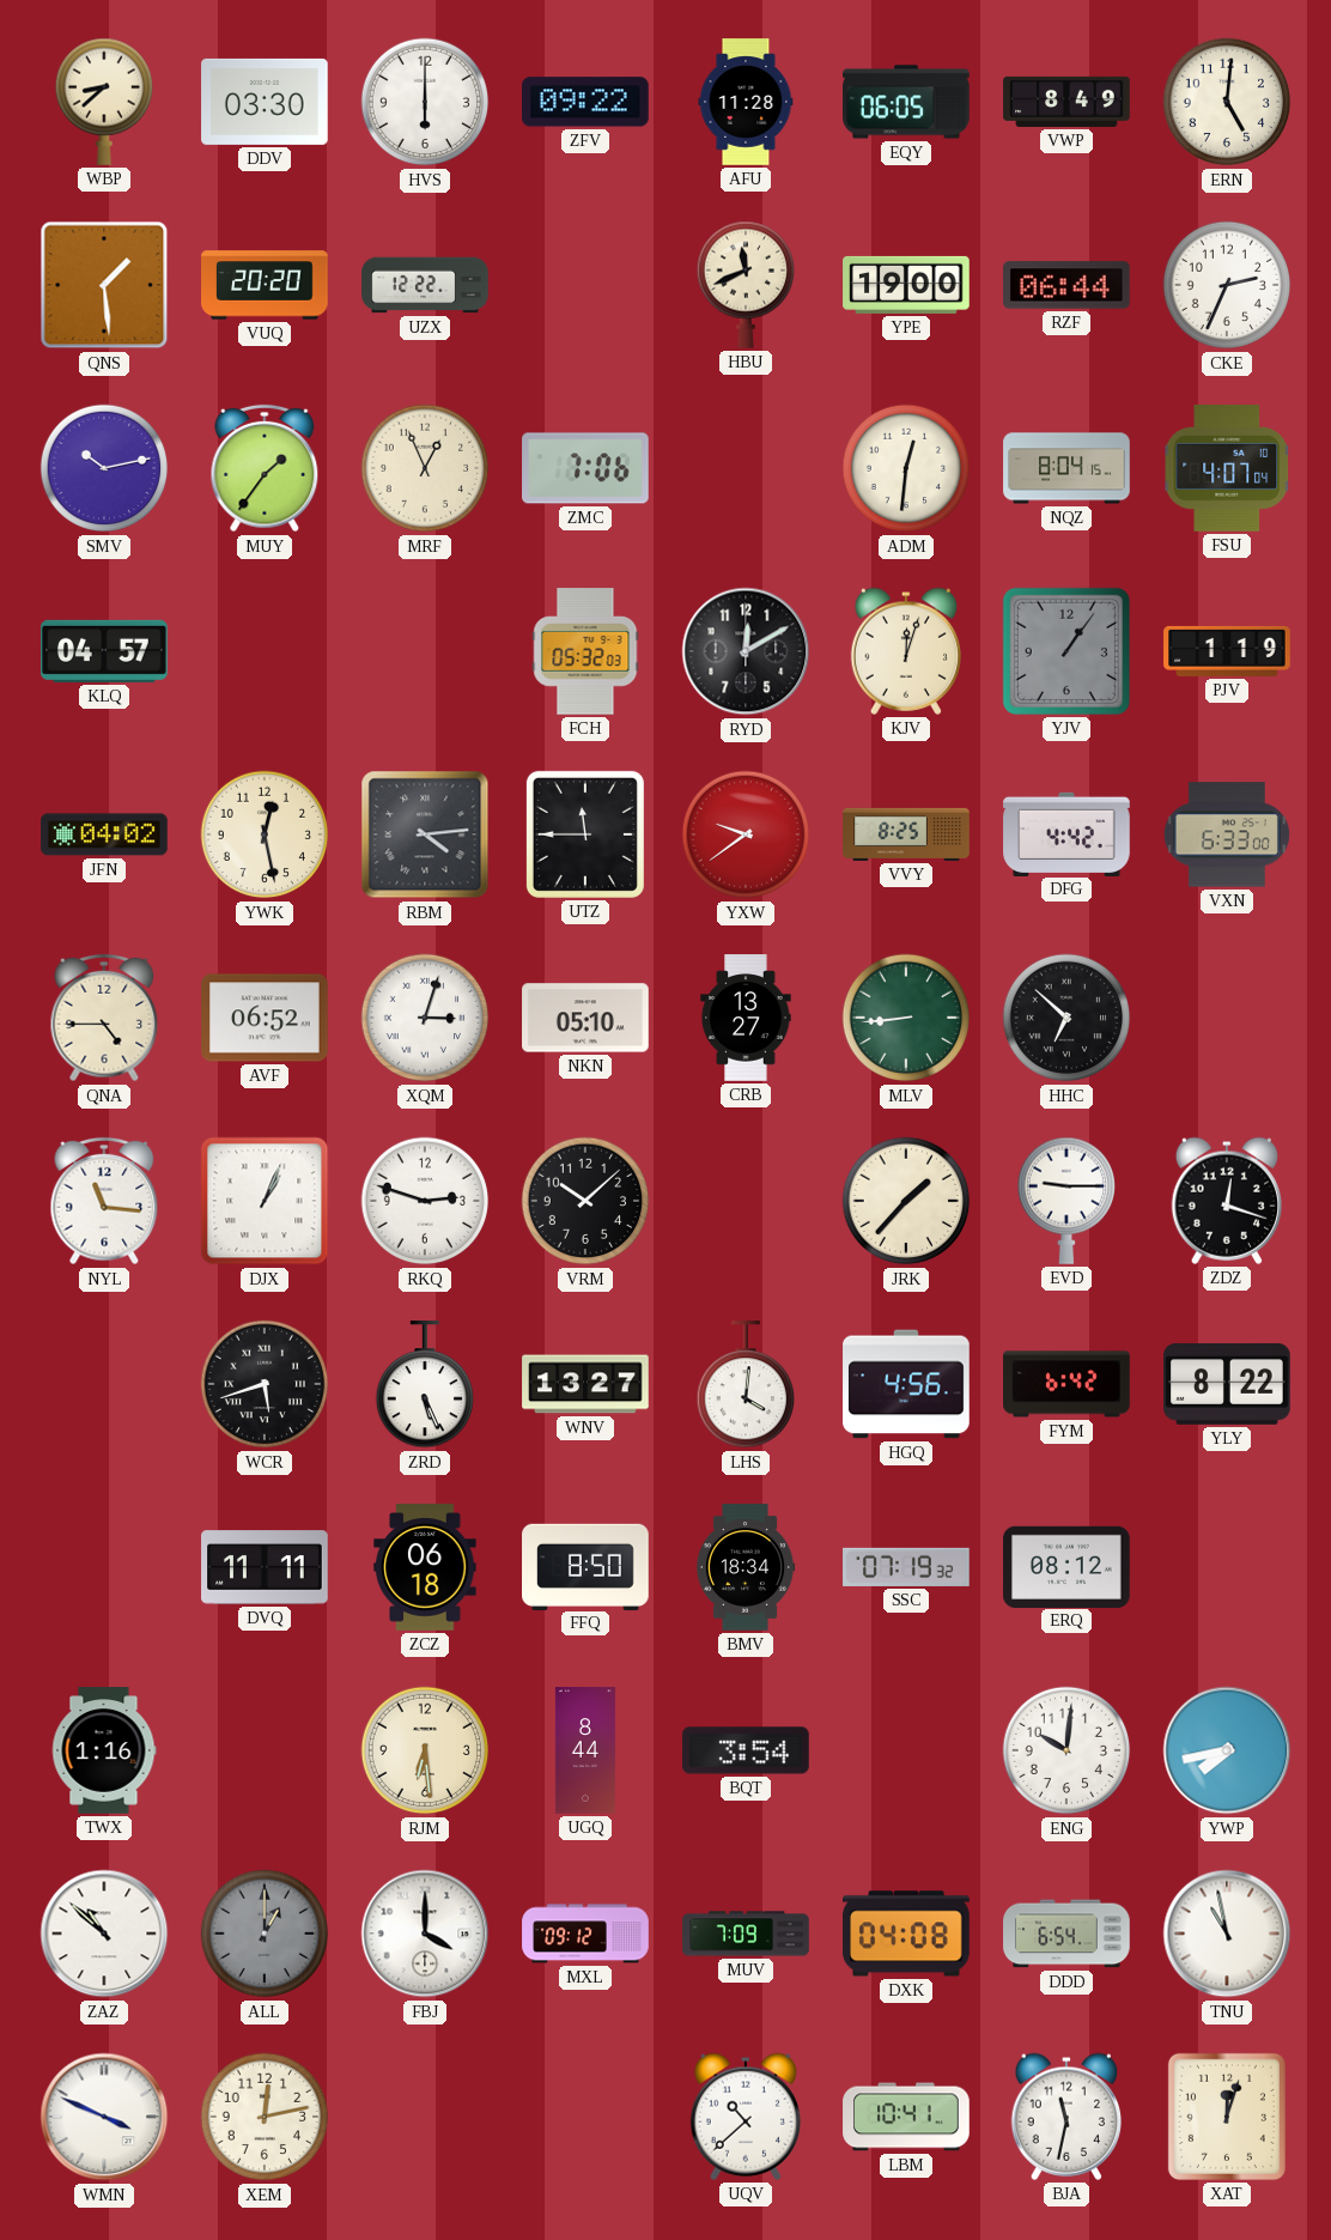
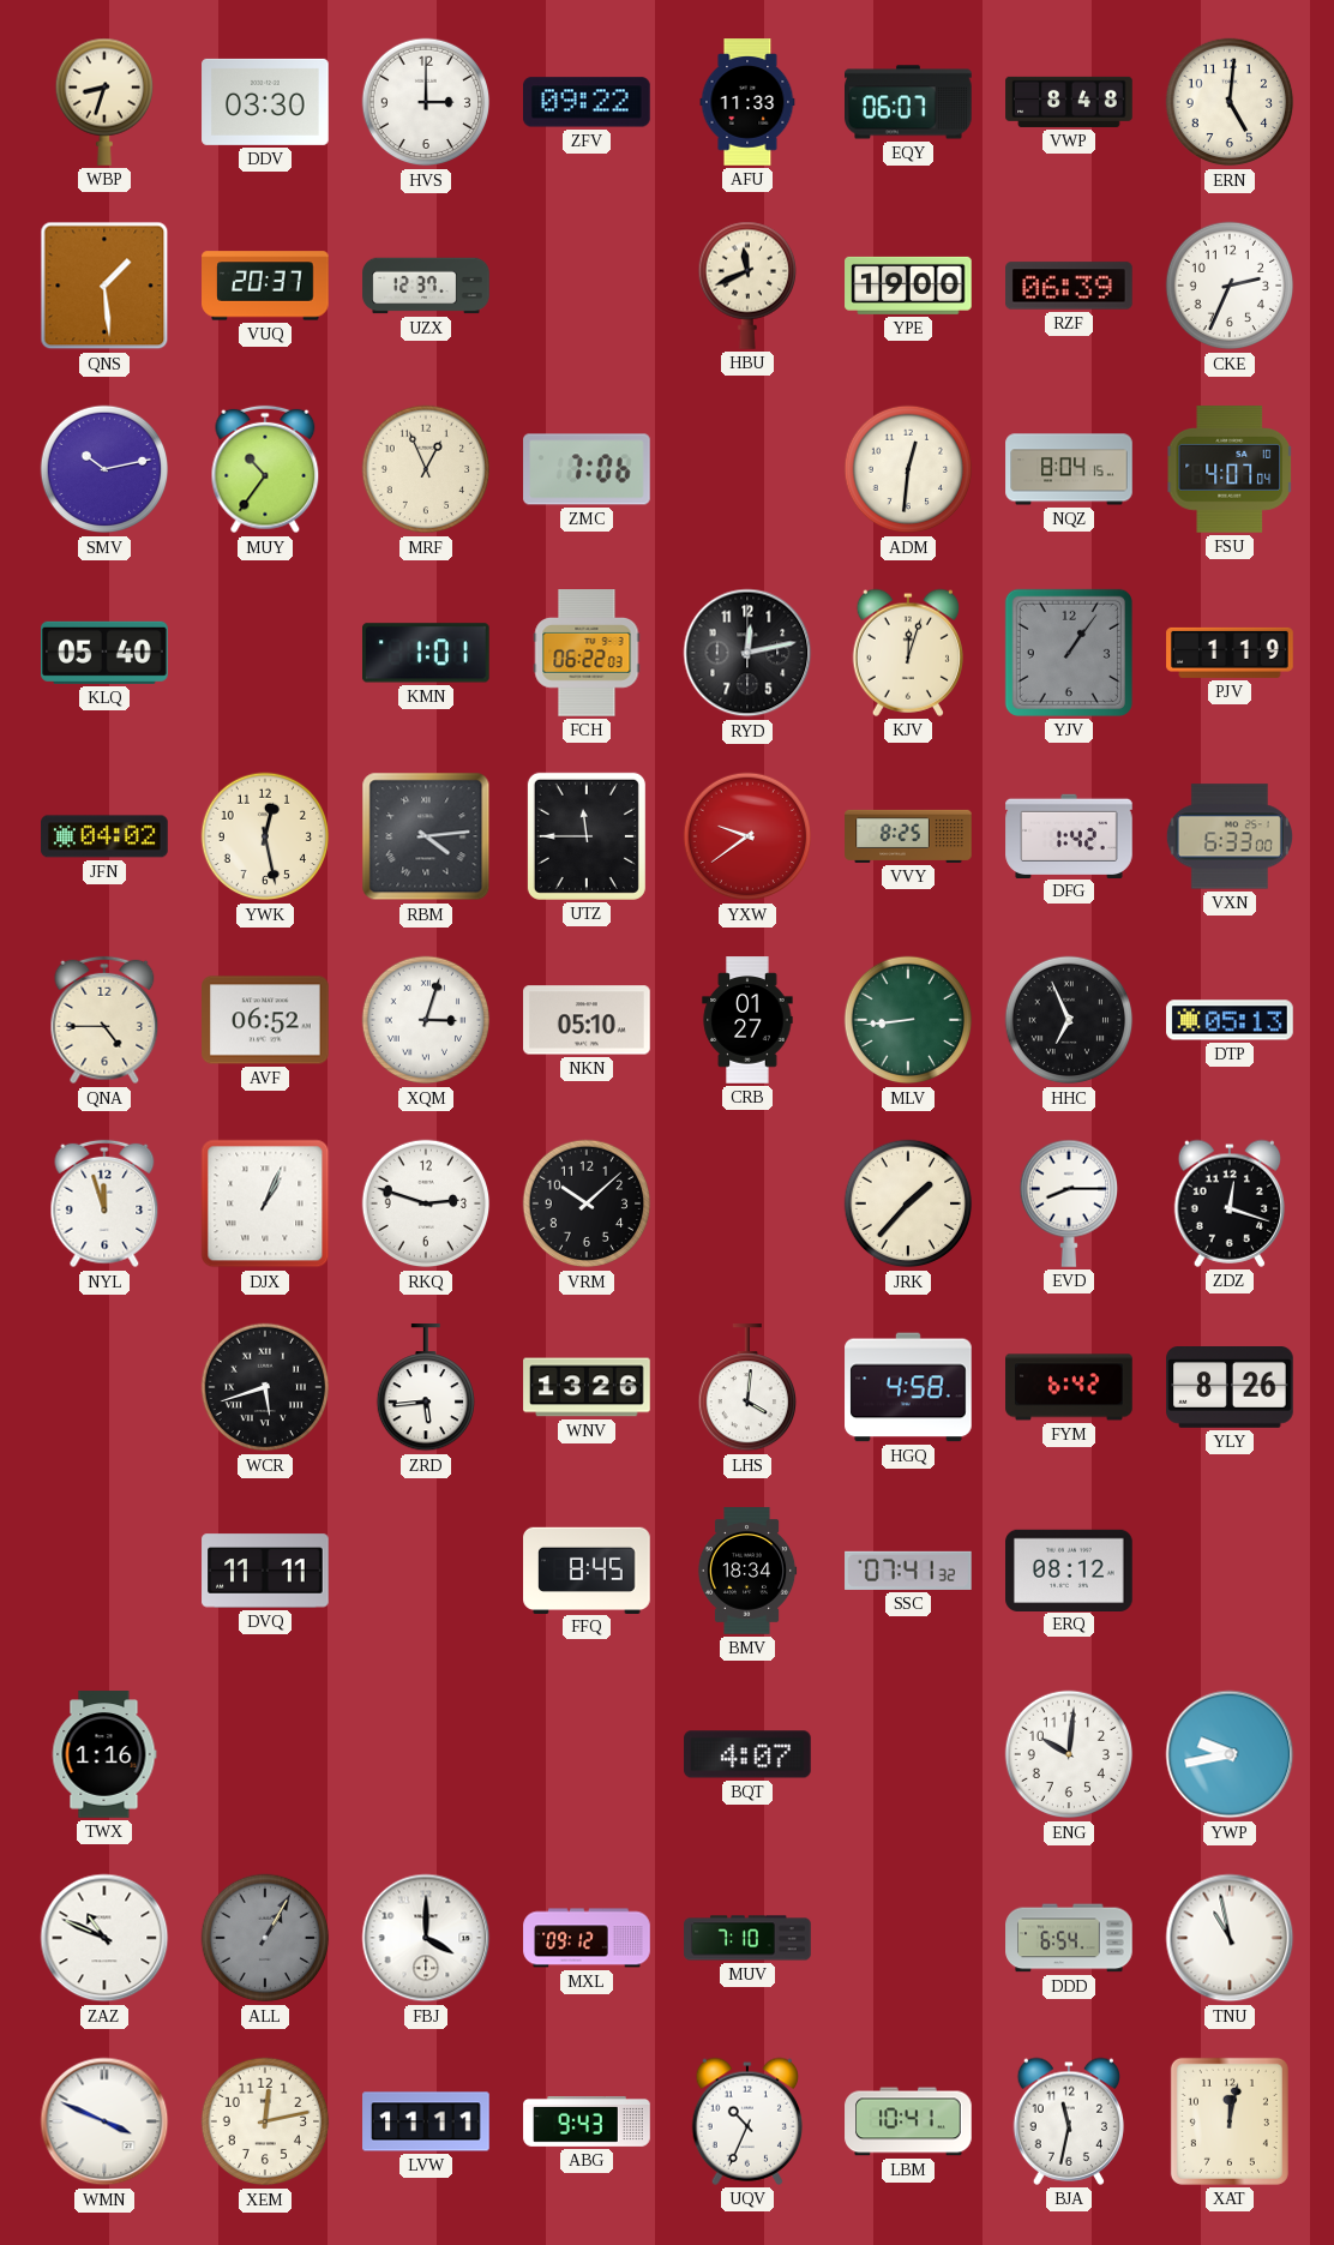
WBP: 8:38 -> 8:33 (103, 102)
HVS: 6:00 -> 3:00 (426, 102)
AFU: 11:28 -> 11:33 (747, 102)
EQY: 06:05 -> 06:07 (908, 102)
VWP: 8:49 -> 8:48 (1069, 102)
VUQ: 20:20 -> 20:37 (265, 286)
UZX: 12:22 -> 12:37 (426, 286)
RZF: 06:44 -> 06:39 (1069, 286)
MUY: 1:36 -> 10:36 (265, 469)
KLQ: 04:57 -> 05:40 (106, 653)
KMN: none -> 1:01 (427, 653)
FCH: 05:32 -> 06:22 (587, 653)
RYD: 12:10 -> 12:13 (747, 653)
DFG: 4:42 -> 1:42 (1069, 835)
CRB: 13:27 -> 01:27 (747, 1020)
HHC: 6:52 -> 6:56 (1069, 1020)
DTP: none -> 05:13 (1230, 1020)
NYL: 11:16 -> 11:57 (104, 1203)
EVD: 9:15 -> 8:15 (1068, 1203)
ZRD: 5:26 -> 5:44 (425, 1388)
WNV: 13:27 -> 13:26 (587, 1387)
HGQ: 4:56 -> 4:58 (908, 1387)
YLY: 8:22 -> 8:26 (1230, 1388)
ZCZ: 06:18 -> none (425, 1567)
FFQ: 8:50 -> 8:45 (587, 1569)
SSC: 07:19 -> 07:41 (908, 1571)
RJM: 6:29 -> none (425, 1750)
UGQ: 8:44 -> none (585, 1750)
BQT: 3:54 -> 4:07 (747, 1754)
YWP: 7:43 -> 9:43 (1230, 1754)
ZAZ: 10:52 -> 10:49 (104, 1938)
ALL: 1:00 -> 1:05 (265, 1938)
MUV: 7:09 -> 7:10 (747, 1938)
DXK: 04:08 -> none (906, 1934)
LVW: none -> 11:11 (426, 2121)
ABG: none -> 9:43 (587, 2123)
UQV: 10:38 -> 10:34 (746, 2121)
XAT: 12:03 -> 12:02 (1230, 2121)
